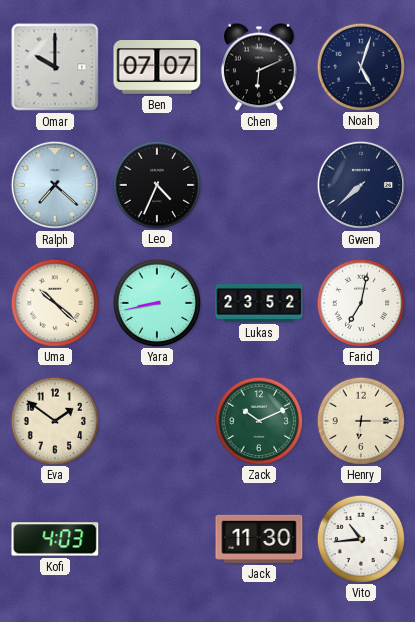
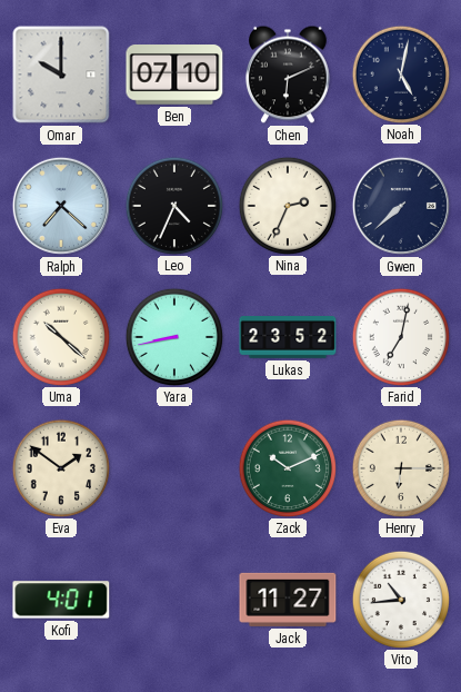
Ben: 07:07 -> 07:10 (174, 76)
Noah: 5:03 -> 5:02 (400, 73)
Nina: none -> 2:34 (287, 205)
Kofi: 4:03 -> 4:01 (61, 600)
Jack: 11:30 -> 11:27 (288, 600)
